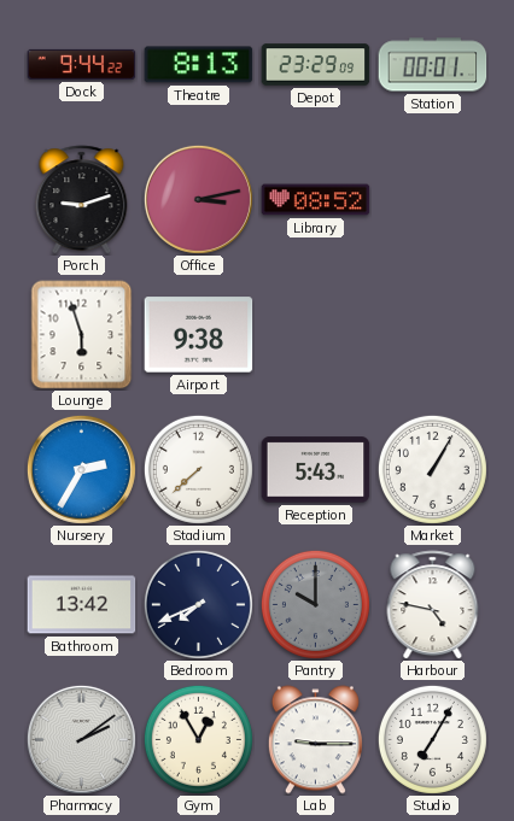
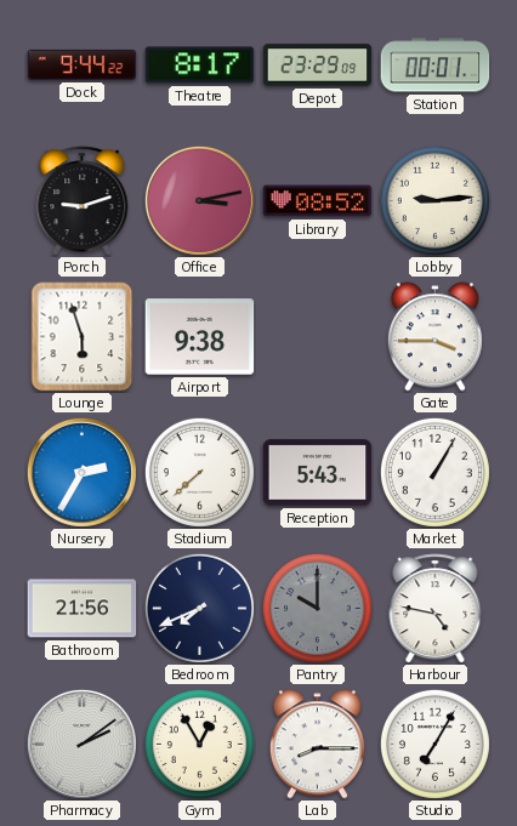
Theatre: 8:13 -> 8:17 (200, 65)
Lobby: none -> 9:14 (434, 200)
Gate: none -> 3:45 (434, 337)
Bathroom: 13:42 -> 21:56 (83, 609)
Lab: 9:15 -> 8:15 (317, 745)
